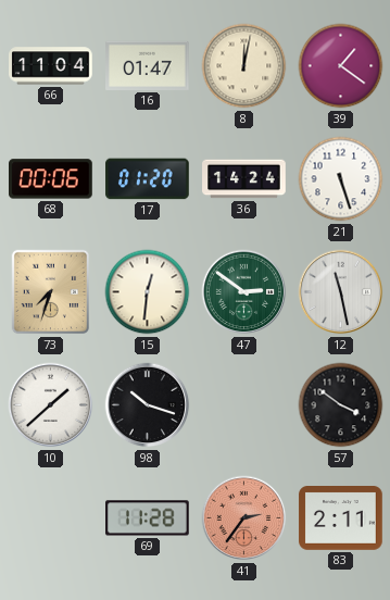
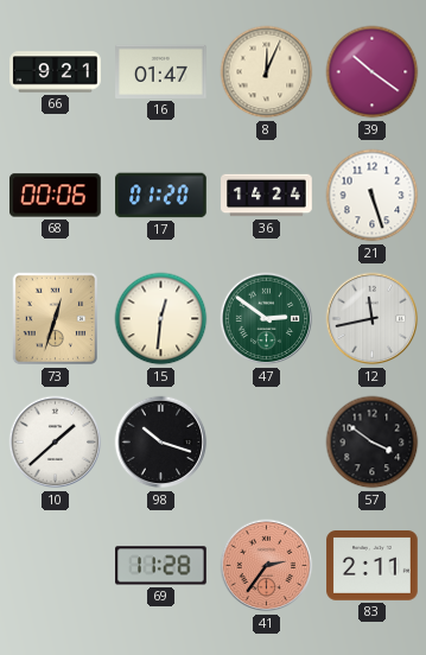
66: 11:04 -> 9:21 (56, 72)
8: 12:02 -> 12:04 (267, 72)
39: 1:21 -> 10:21 (373, 72)
73: 7:33 -> 12:33 (56, 319)
12: 11:28 -> 11:43 (373, 319)
